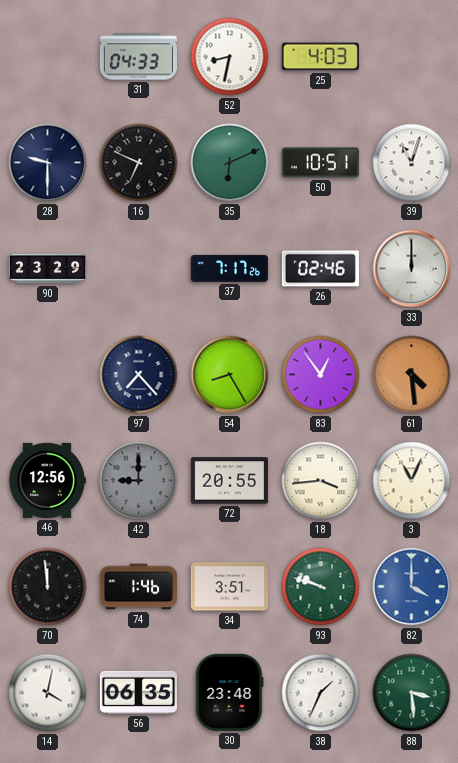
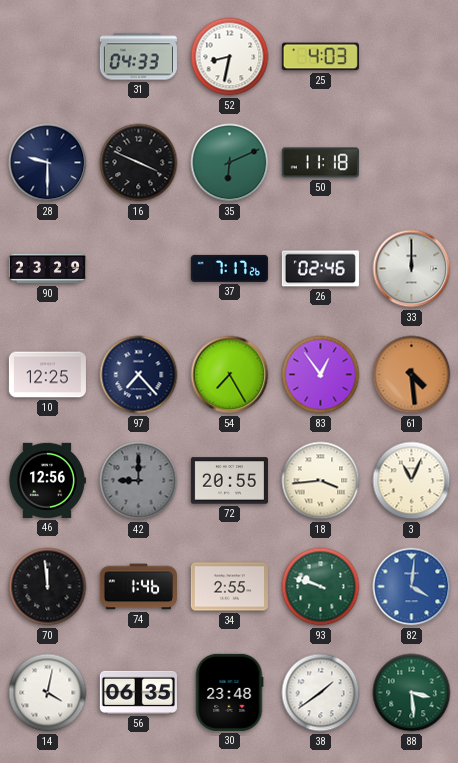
16: 6:49 -> 3:49 (139, 163)
50: 10:51 -> 11:18 (320, 163)
39: 11:03 -> none (412, 163)
10: none -> 12:25 (47, 375)
54: 8:25 -> 7:25 (230, 375)
34: 3:51 -> 2:55 (229, 587)
82: 4:00 -> 4:01 (412, 587)
38: 1:34 -> 1:39 (321, 693)
